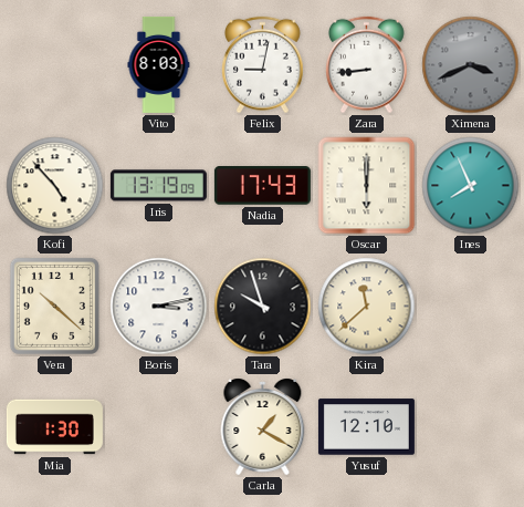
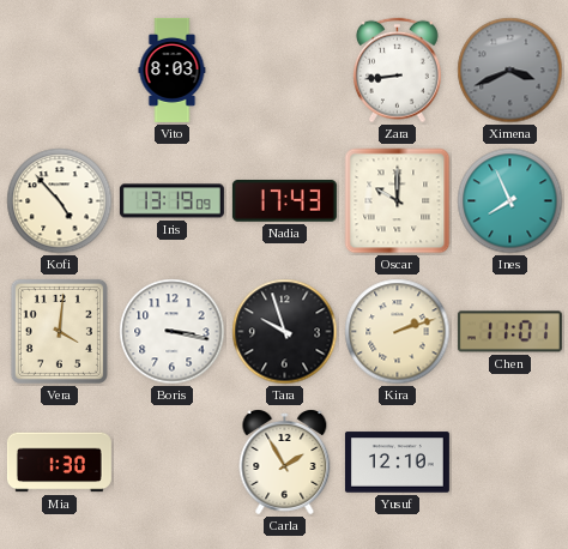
Felix: 9:02 -> none (262, 65)
Oscar: 6:00 -> 10:00 (398, 201)
Vera: 10:22 -> 4:01 (59, 331)
Boris: 3:13 -> 3:17 (173, 332)
Kira: 11:38 -> 2:12 (398, 332)
Chen: none -> 11:01 (509, 332)
Carla: 1:20 -> 1:55 (285, 463)
